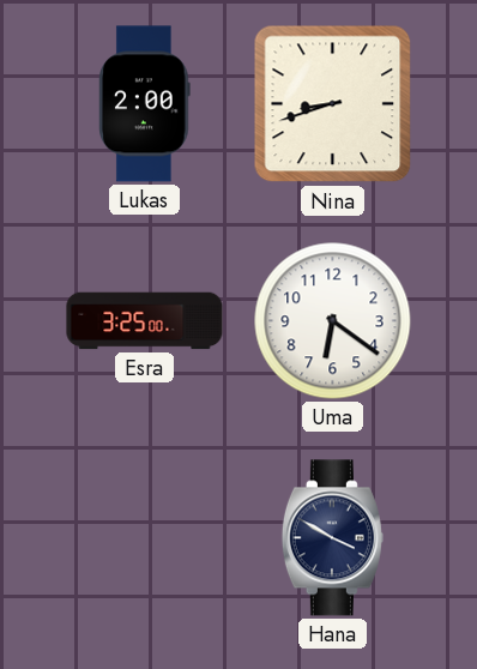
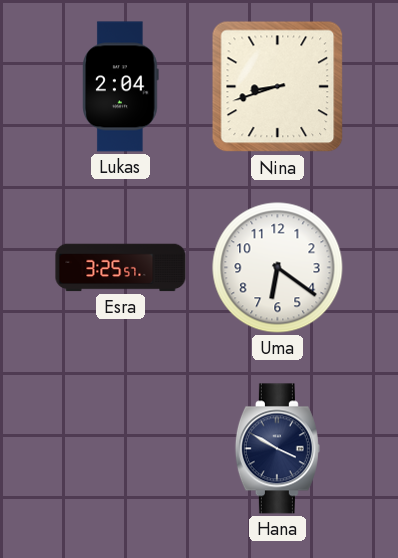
Lukas: 2:00 -> 2:04 (121, 87)
Esra: 3:25:00 -> 3:25:57 (121, 268)
